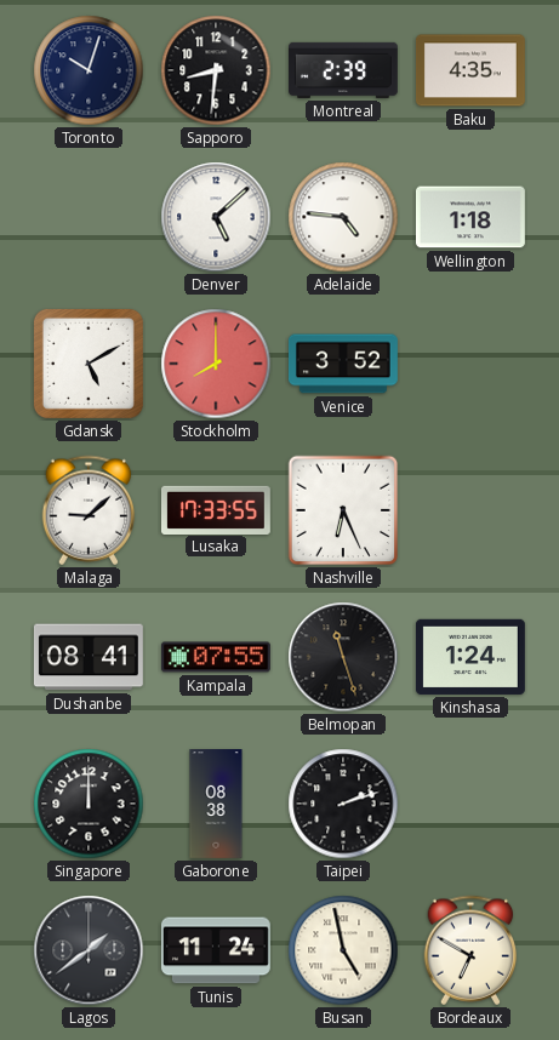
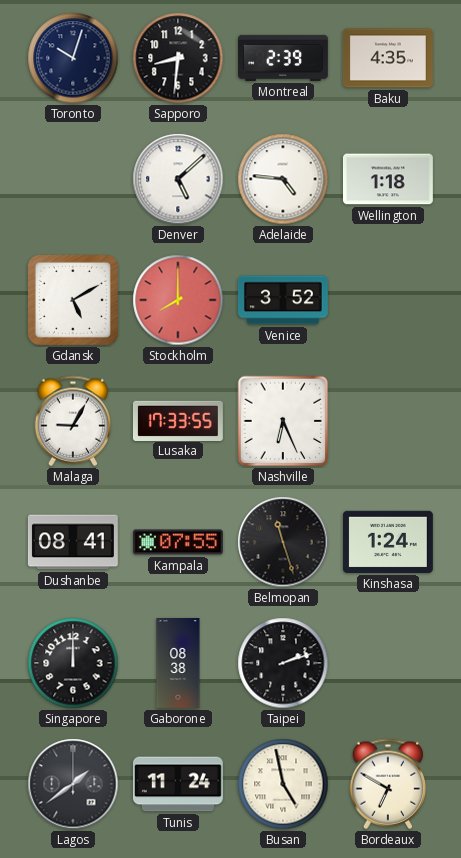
Malaga: 9:08 -> 9:05 (73, 421)
